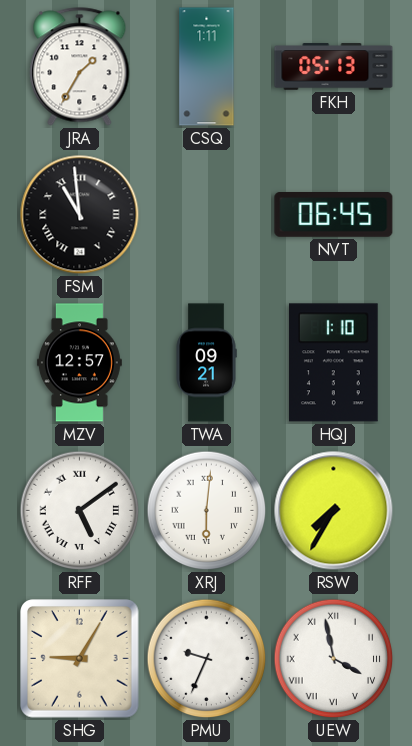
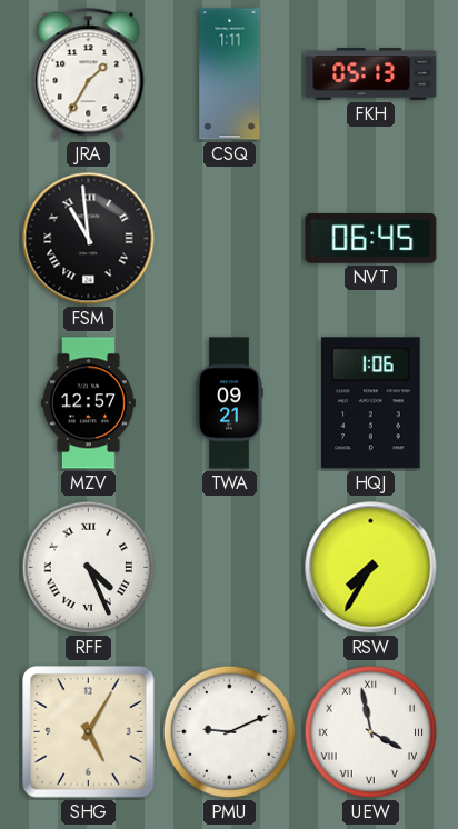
HQJ: 1:10 -> 1:06 (371, 403)
RFF: 5:09 -> 4:26 (89, 568)
XRJ: 6:01 -> none (207, 511)
SHG: 9:05 -> 5:05 (89, 732)
PMU: 9:34 -> 9:11 (230, 732)
